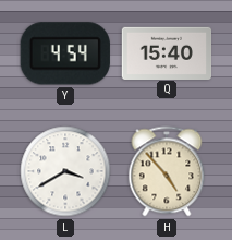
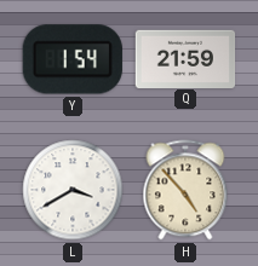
Y: 4:54 -> 1:54 (73, 59)
Q: 15:40 -> 21:59 (185, 58)
